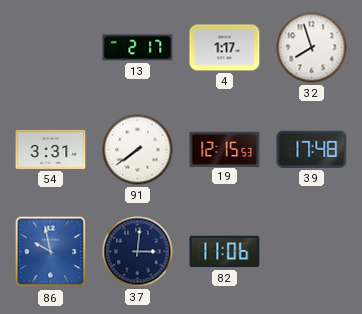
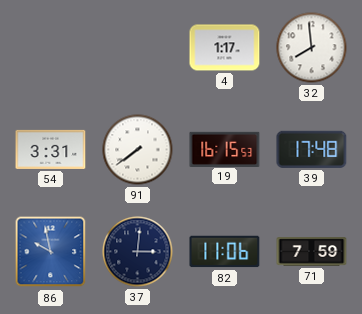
13: 2:17 -> none (138, 48)
32: 7:57 -> 7:59 (312, 48)
19: 12:15 -> 16:15 (225, 149)
71: none -> 7:59 (312, 252)
